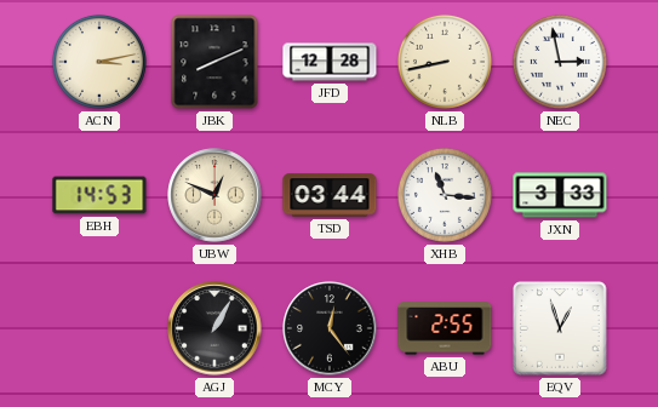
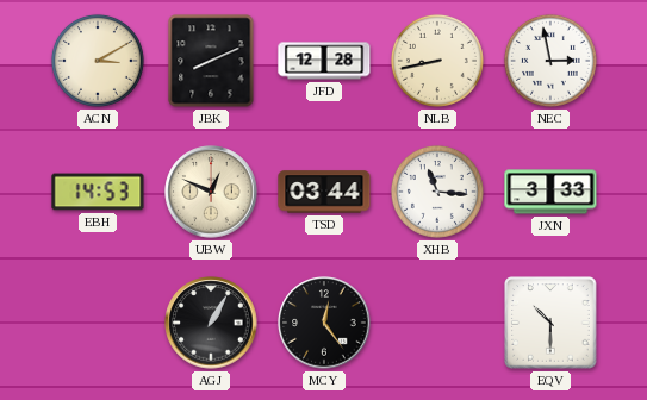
ACN: 3:13 -> 3:10 (98, 61)
ABU: 2:55 -> none (445, 328)
EQV: 12:57 -> 10:30 (550, 323)
